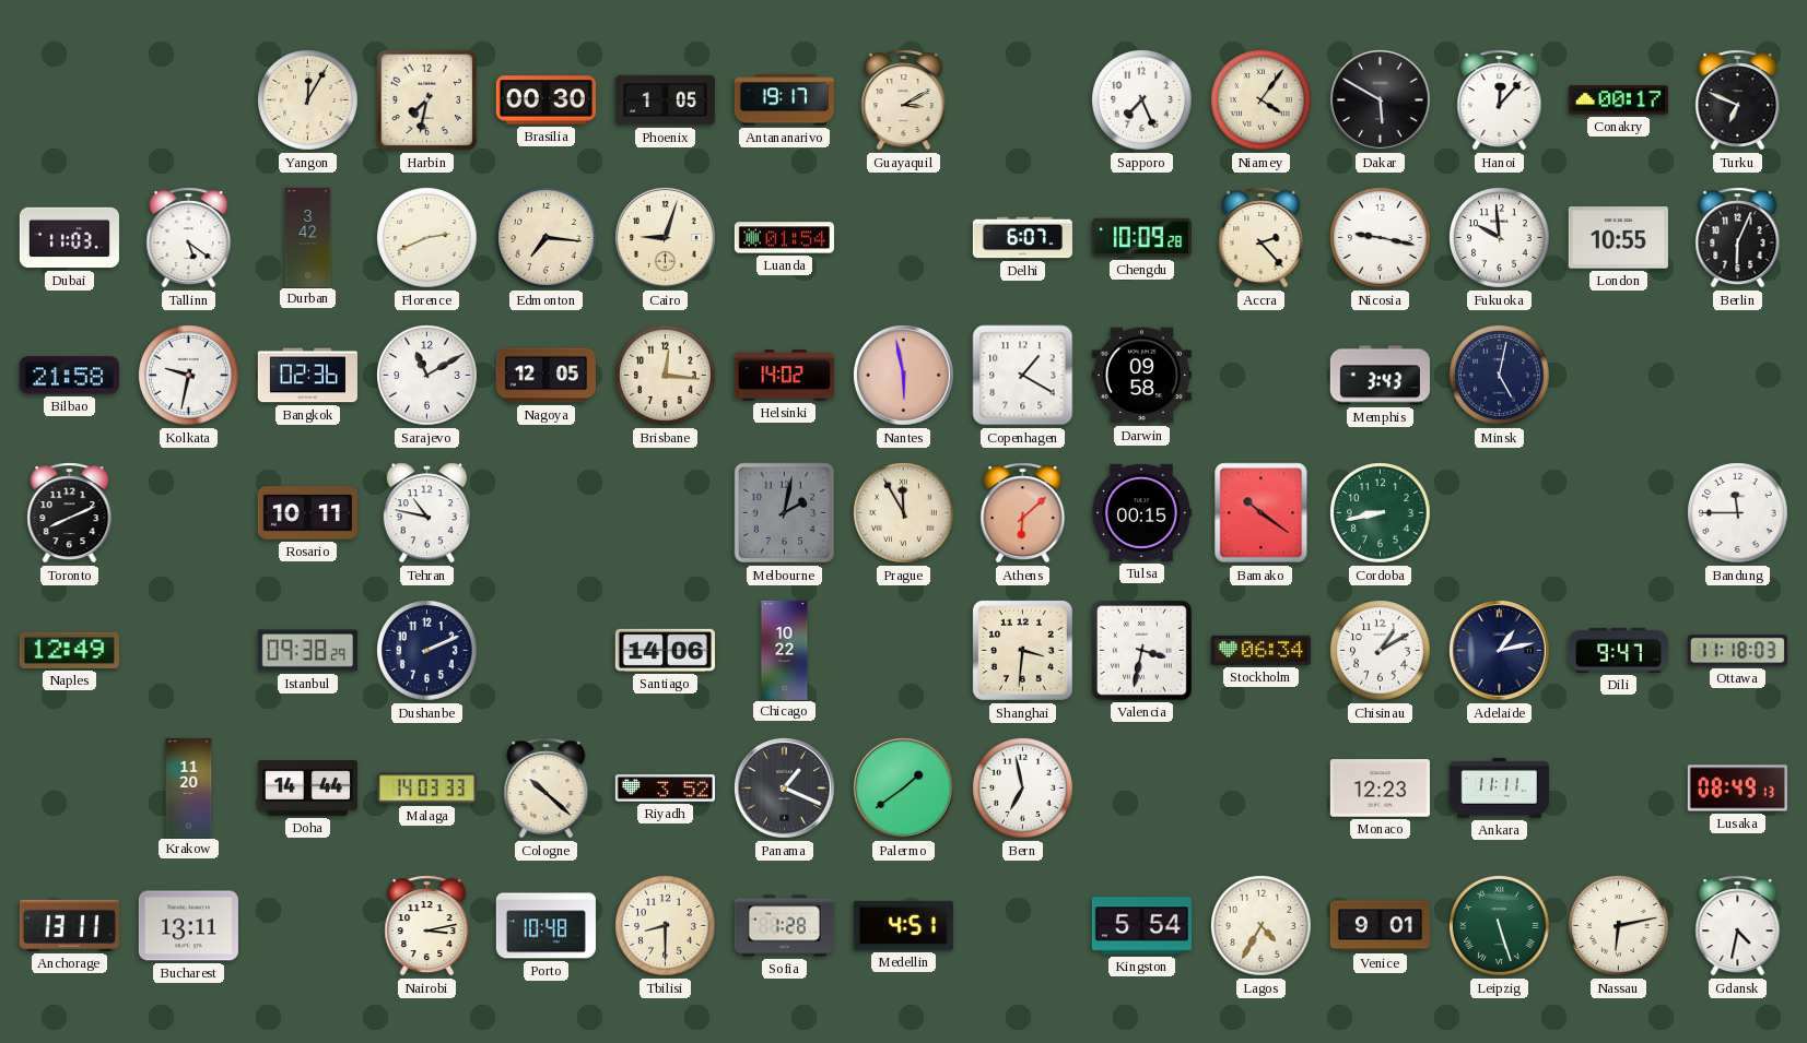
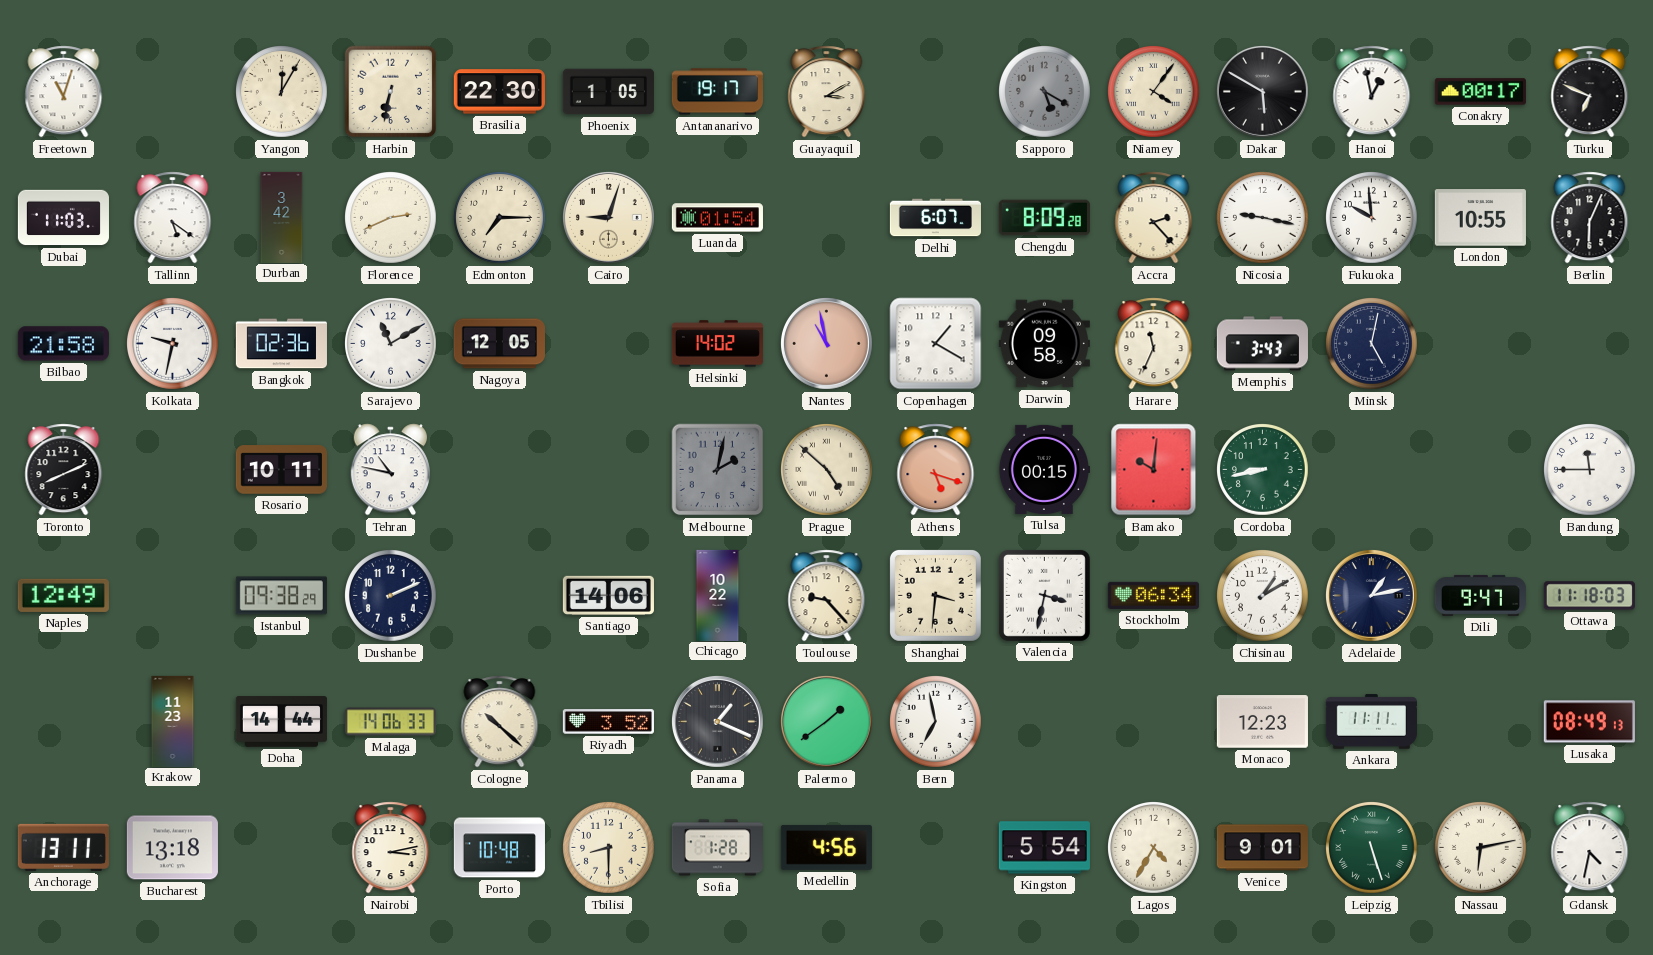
Freetown: none -> 11:03 (64, 92)
Harbin: 7:32 -> 6:32 (391, 92)
Brasilia: 00:30 -> 22:30 (499, 92)
Sapporo: 7:26 -> 5:20 (1045, 92)
Sapporo dial: white -> grey (1045, 92)
Hanoi: 12:07 -> 12:58 (1372, 92)
Edmonton: 7:16 -> 7:15 (500, 218)
Chengdu: 10:09 -> 8:09 (1044, 218)
Brisbane: 12:16 -> none (666, 376)
Nantes: 5:58 -> 10:58 (826, 343)
Harare: none -> 11:34 (1154, 344)
Prague: 11:55 -> 4:52 (827, 470)
Athens: 6:08 -> 5:18 (936, 470)
Bamako: 10:21 -> 10:01 (1154, 470)
Toulouse: none -> 9:23 (827, 596)
Krakow: 11:20 -> 11:23 (173, 721)
Malaga: 14:03 -> 14:06 (390, 722)
Bucharest: 13:11 -> 13:18 (172, 848)
Medellin: 4:51 -> 4:56 (826, 847)
